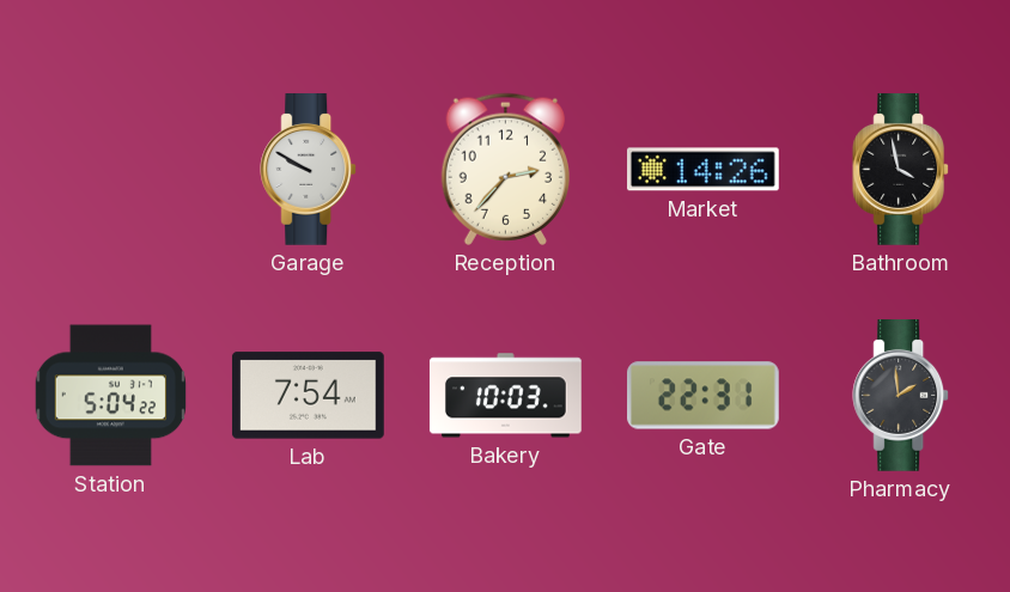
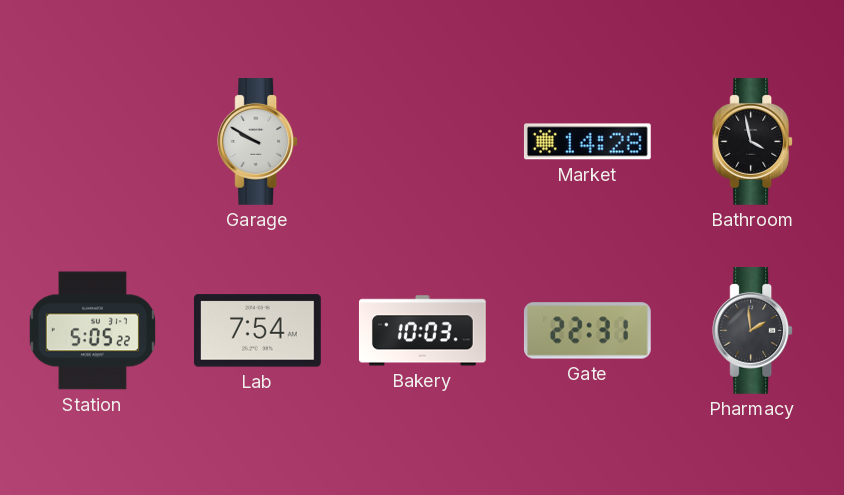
Reception: 2:37 -> none (505, 169)
Market: 14:26 -> 14:28 (587, 142)
Station: 5:04 -> 5:05 (92, 331)
